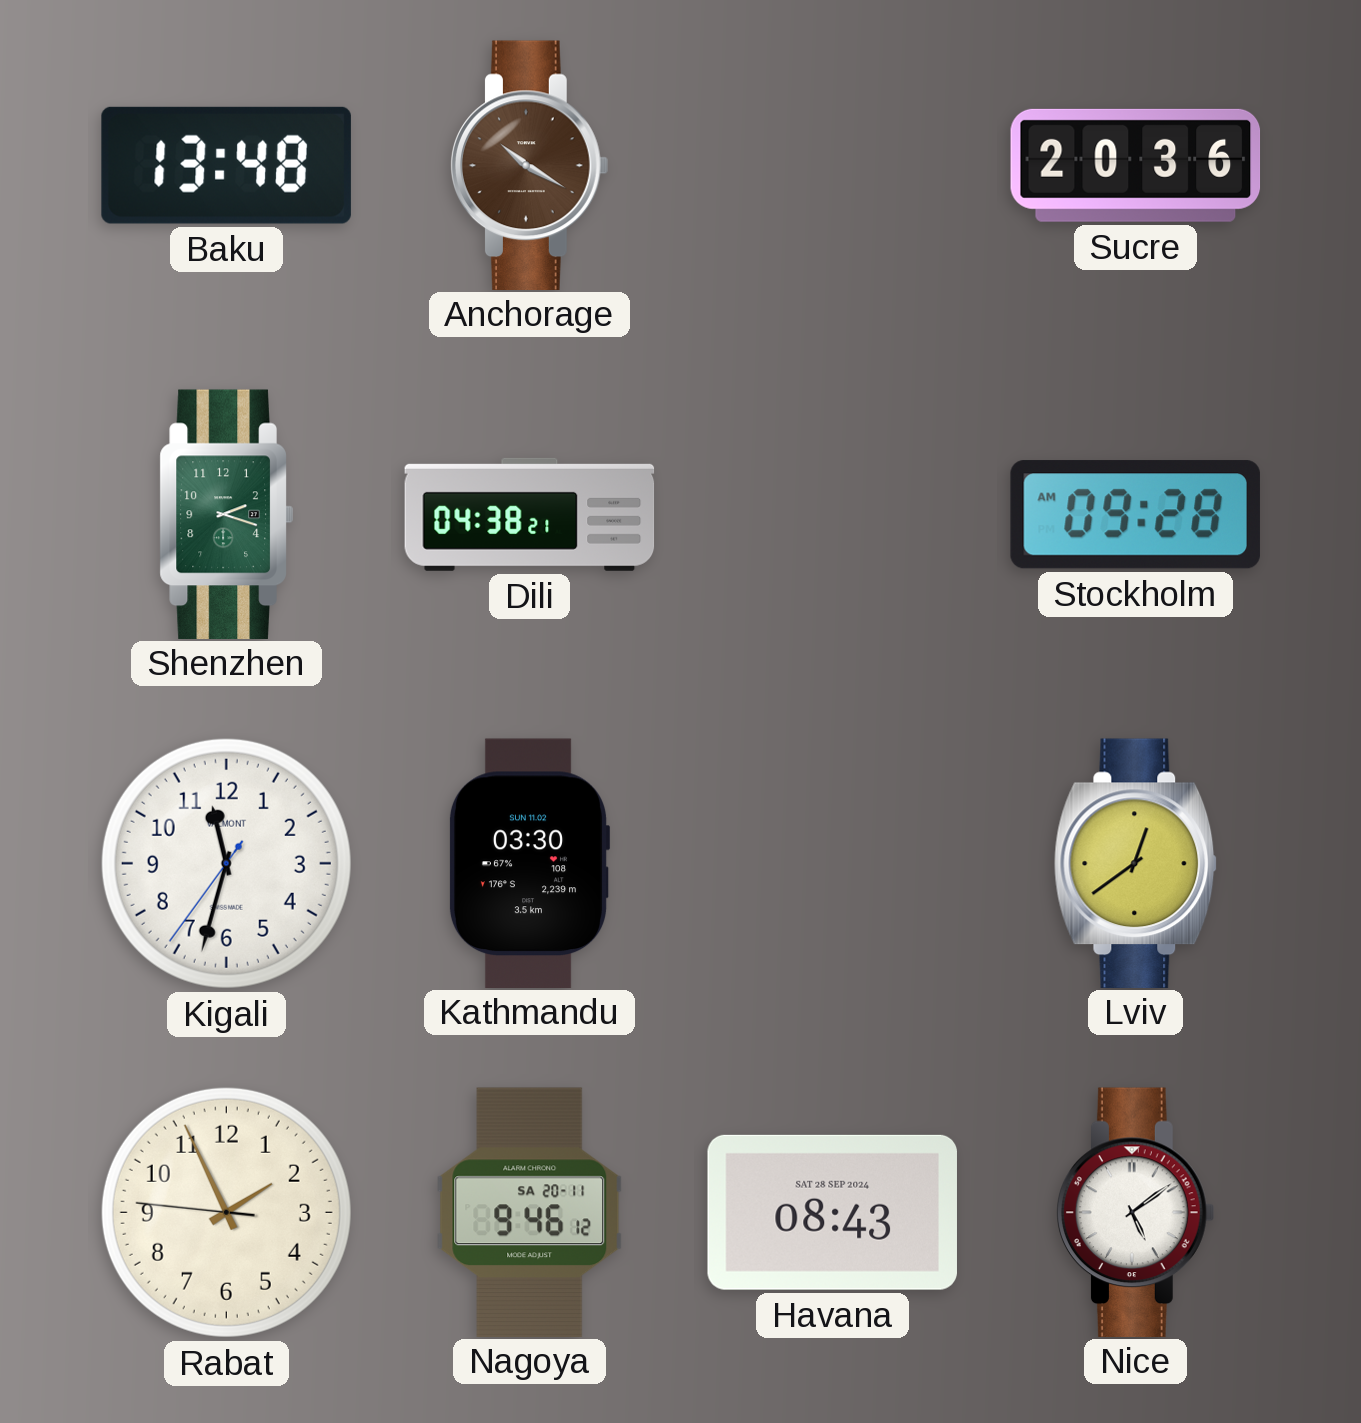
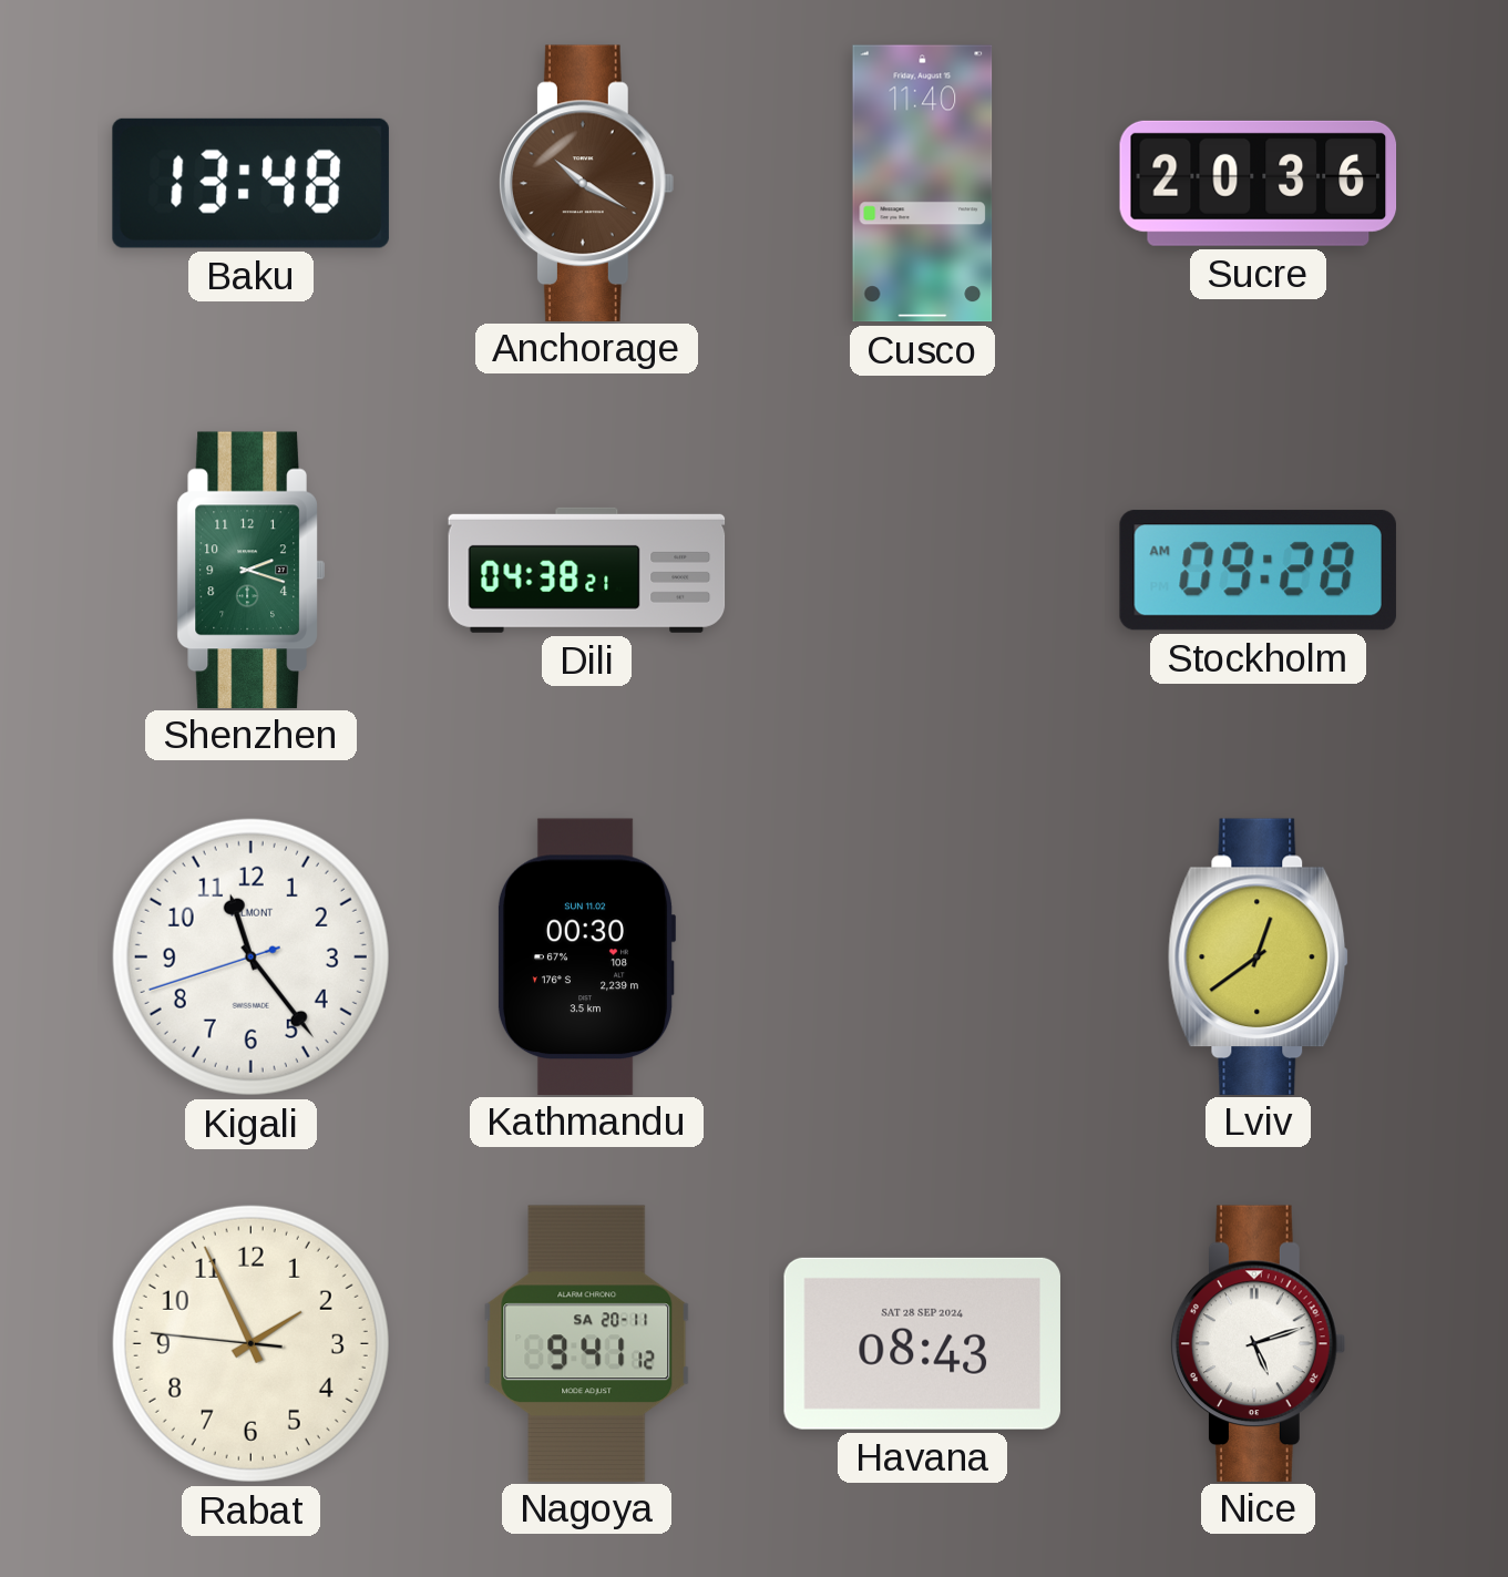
Cusco: none -> 11:40 (923, 184)
Kigali: 11:32 -> 11:23 (250, 956)
Kathmandu: 03:30 -> 00:30 (586, 956)
Nagoya: 9:46 -> 9:41 (587, 1343)
Nice: 5:09 -> 5:12 (1259, 1343)
